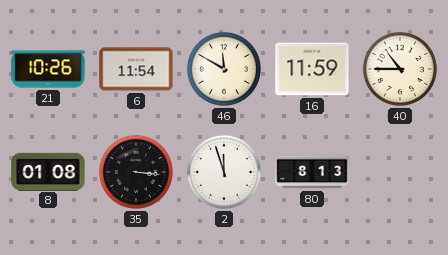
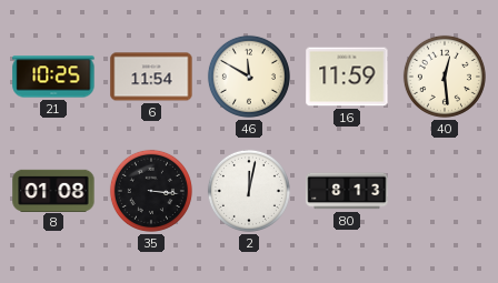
21: 10:26 -> 10:25 (53, 77)
40: 10:45 -> 12:29 (445, 77)
2: 11:57 -> 12:02 (249, 191)
